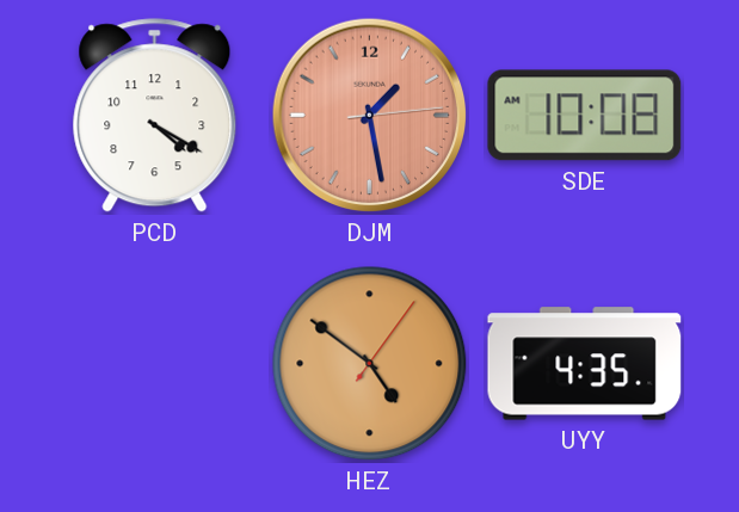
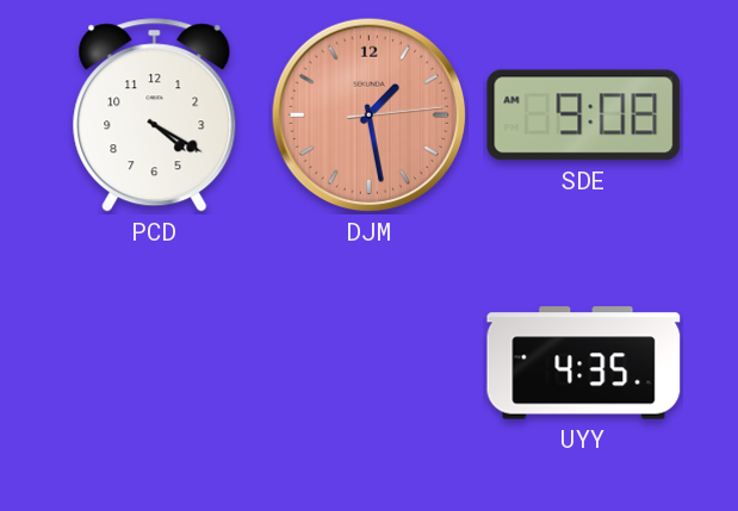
SDE: 10:08 -> 9:08 (584, 116)
HEZ: 4:51 -> none (370, 364)
